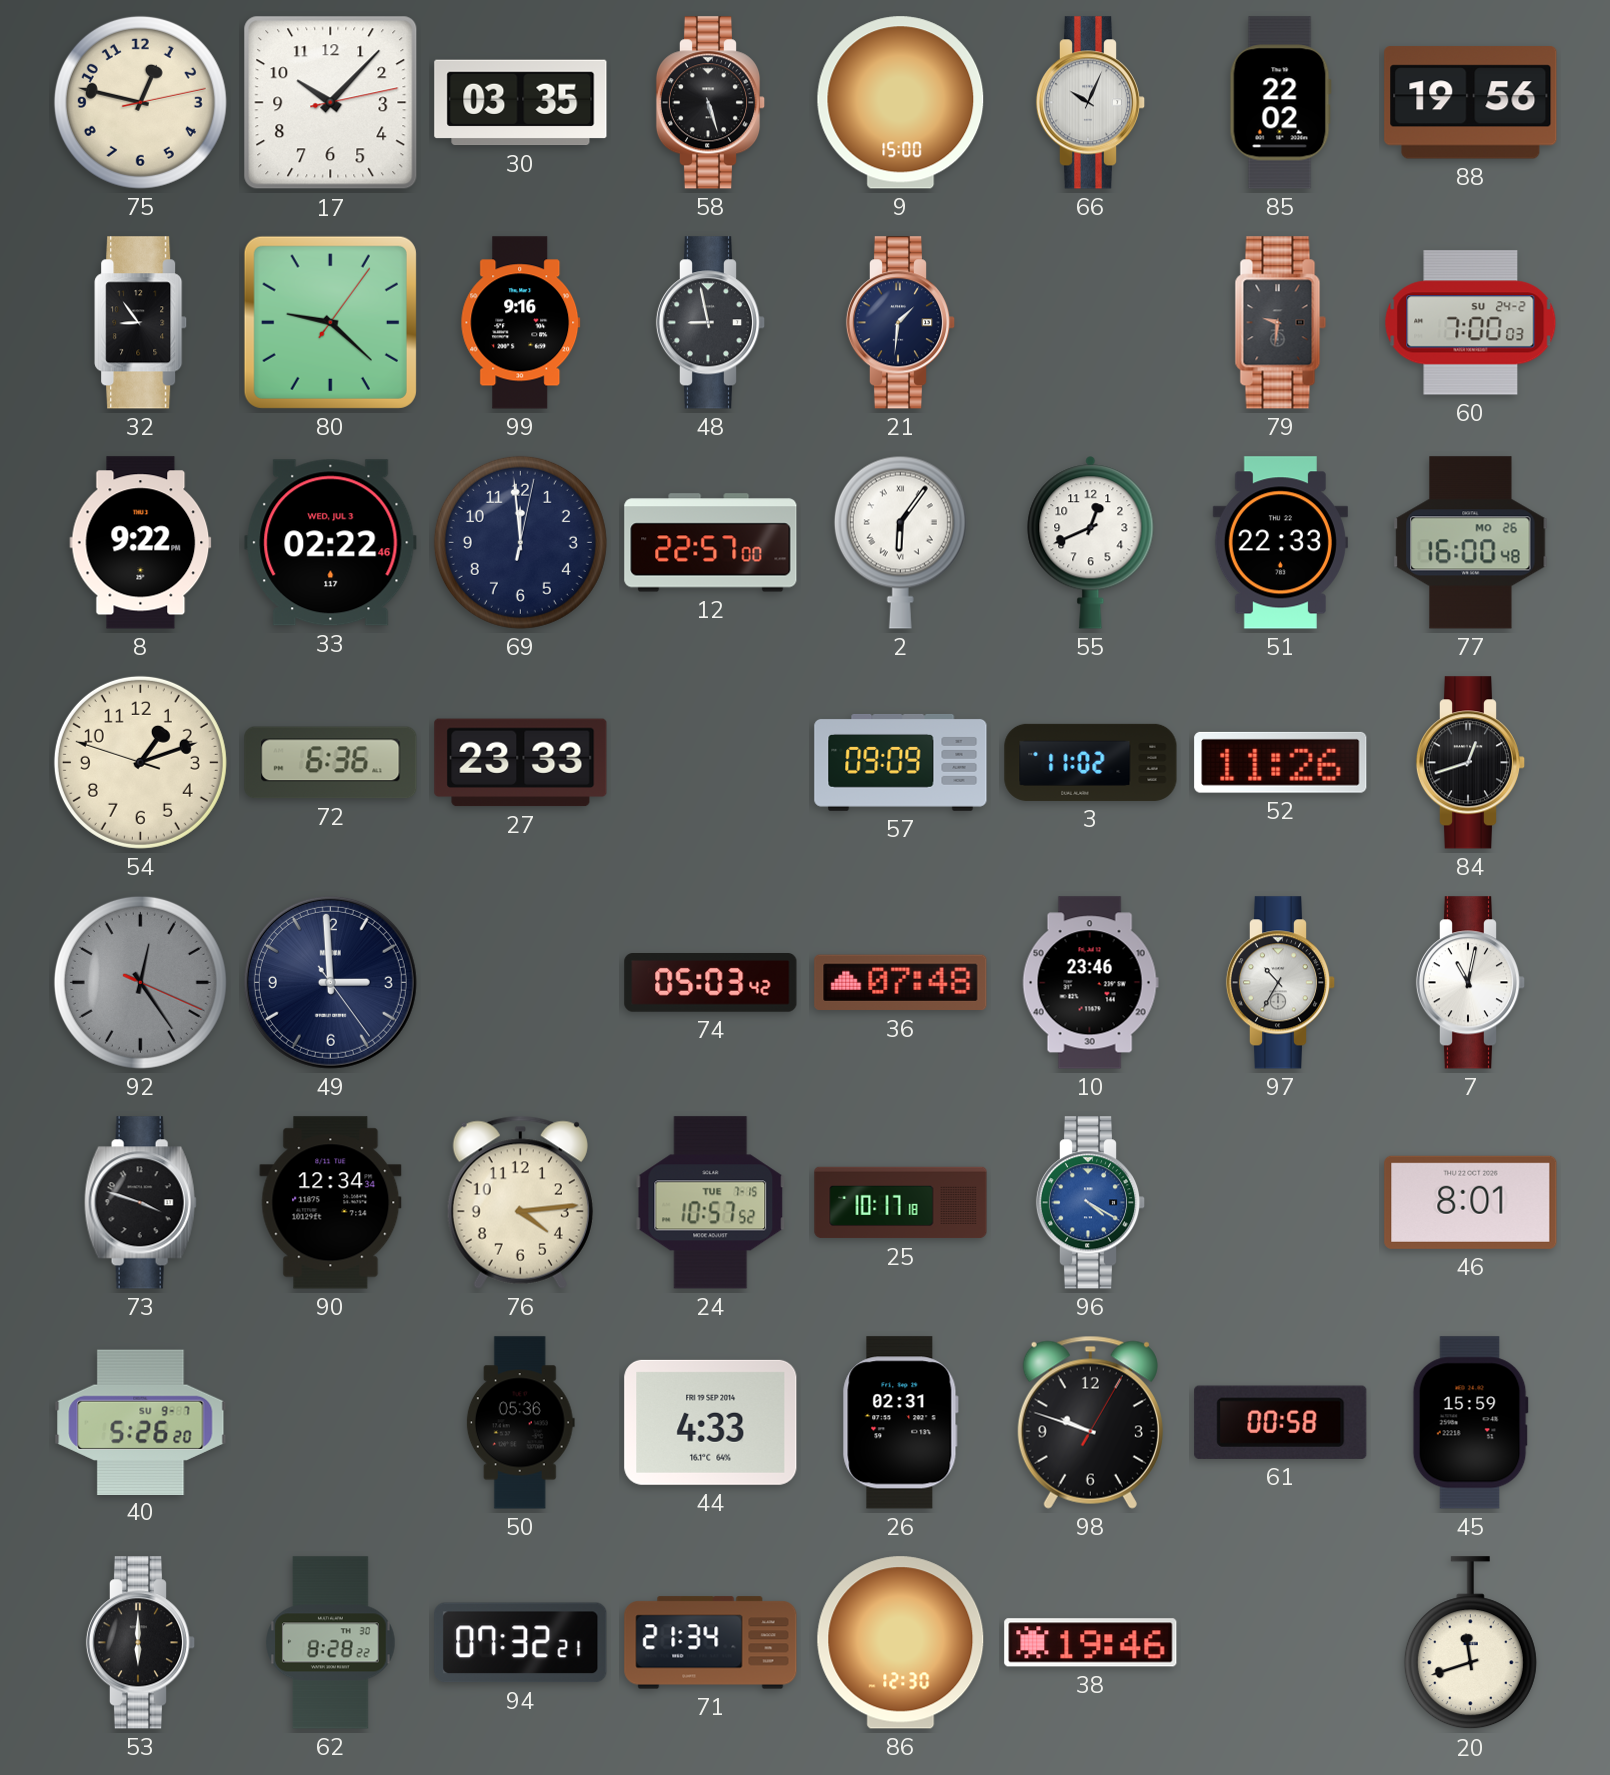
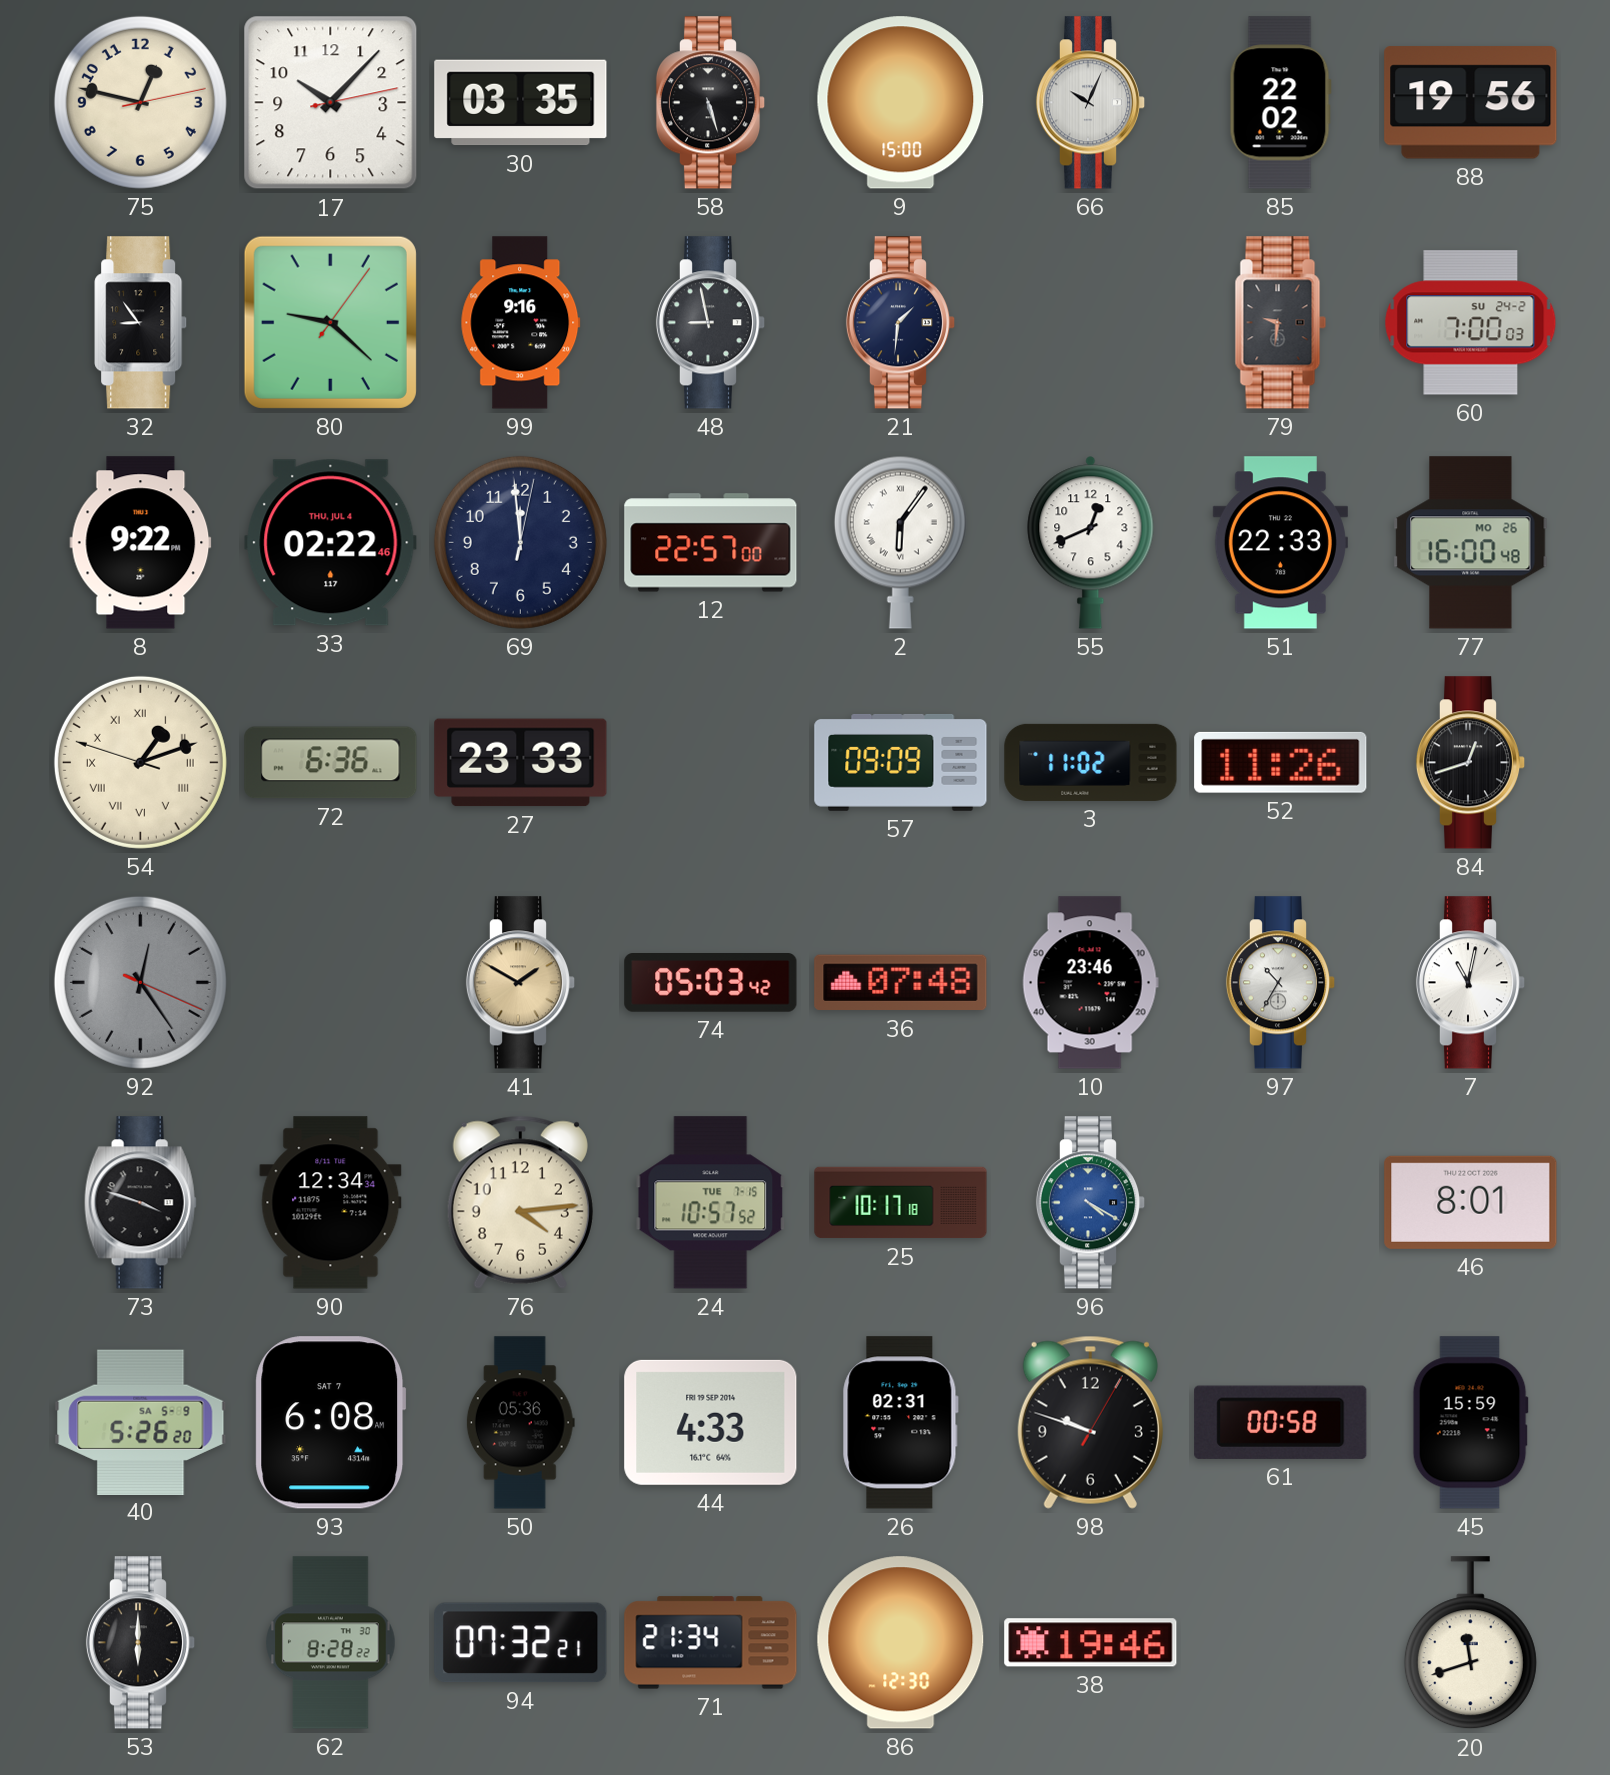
33 date: WED, JUL 3 -> THU, JUL 4 (331, 543)
54 numerals: Arabic -> Roman (140, 762)
49: 2:59 -> none (330, 982)
41: none -> 1:50 (521, 983)
40 date: SU 9-7 -> SA 5-9 (141, 1422)
93: none -> 6:08 (331, 1423)
